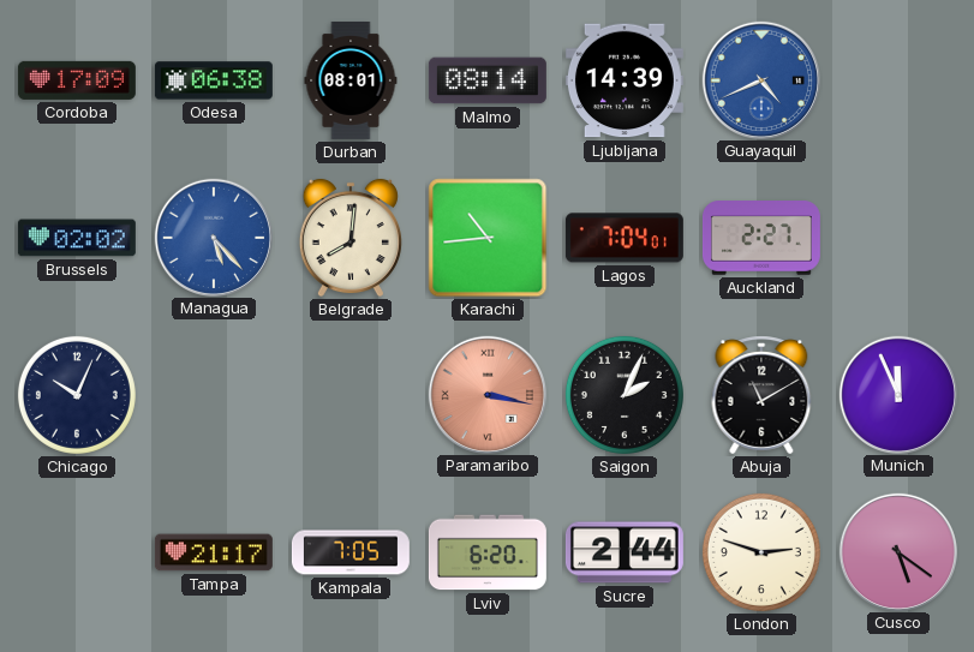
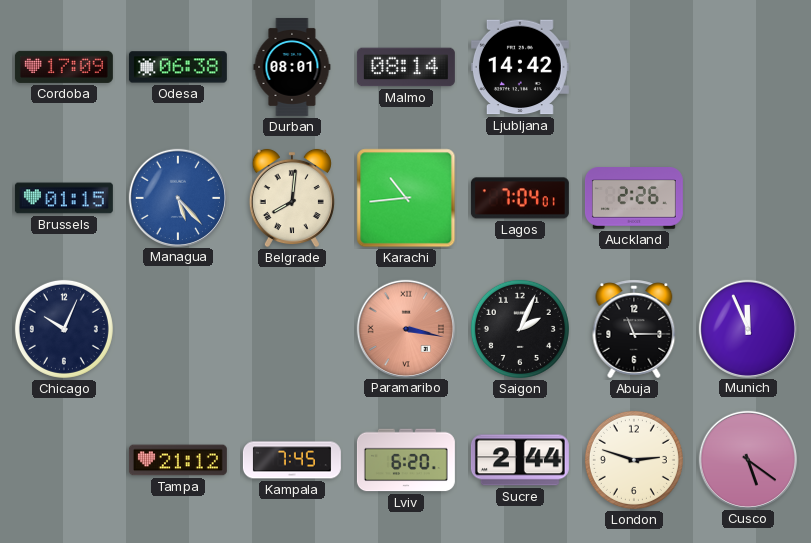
Ljubljana: 14:39 -> 14:42 (520, 67)
Guayaquil: 4:41 -> none (760, 79)
Brussels: 02:02 -> 01:15 (64, 198)
Auckland: 2:27 -> 2:26 (634, 198)
Abuja: 11:10 -> 11:15 (634, 329)
Tampa: 21:17 -> 21:12 (178, 460)
Kampala: 7:05 -> 7:45 (292, 460)
